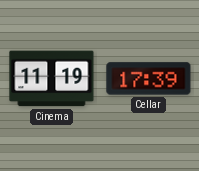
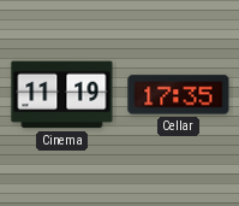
Cellar: 17:39 -> 17:35 (179, 95)
